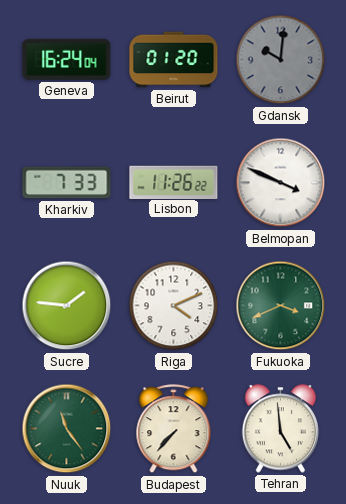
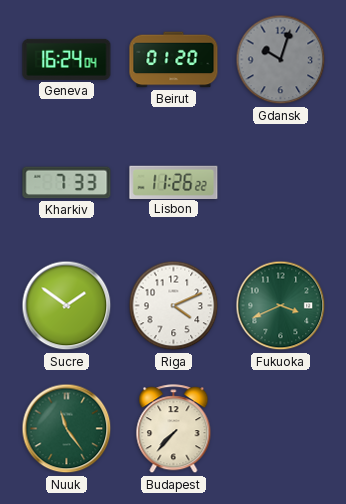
Gdansk: 10:01 -> 10:03 (281, 60)
Belmopan: 3:49 -> none (281, 183)
Sucre: 1:46 -> 1:51 (67, 306)
Tehran: 4:59 -> none (280, 429)
